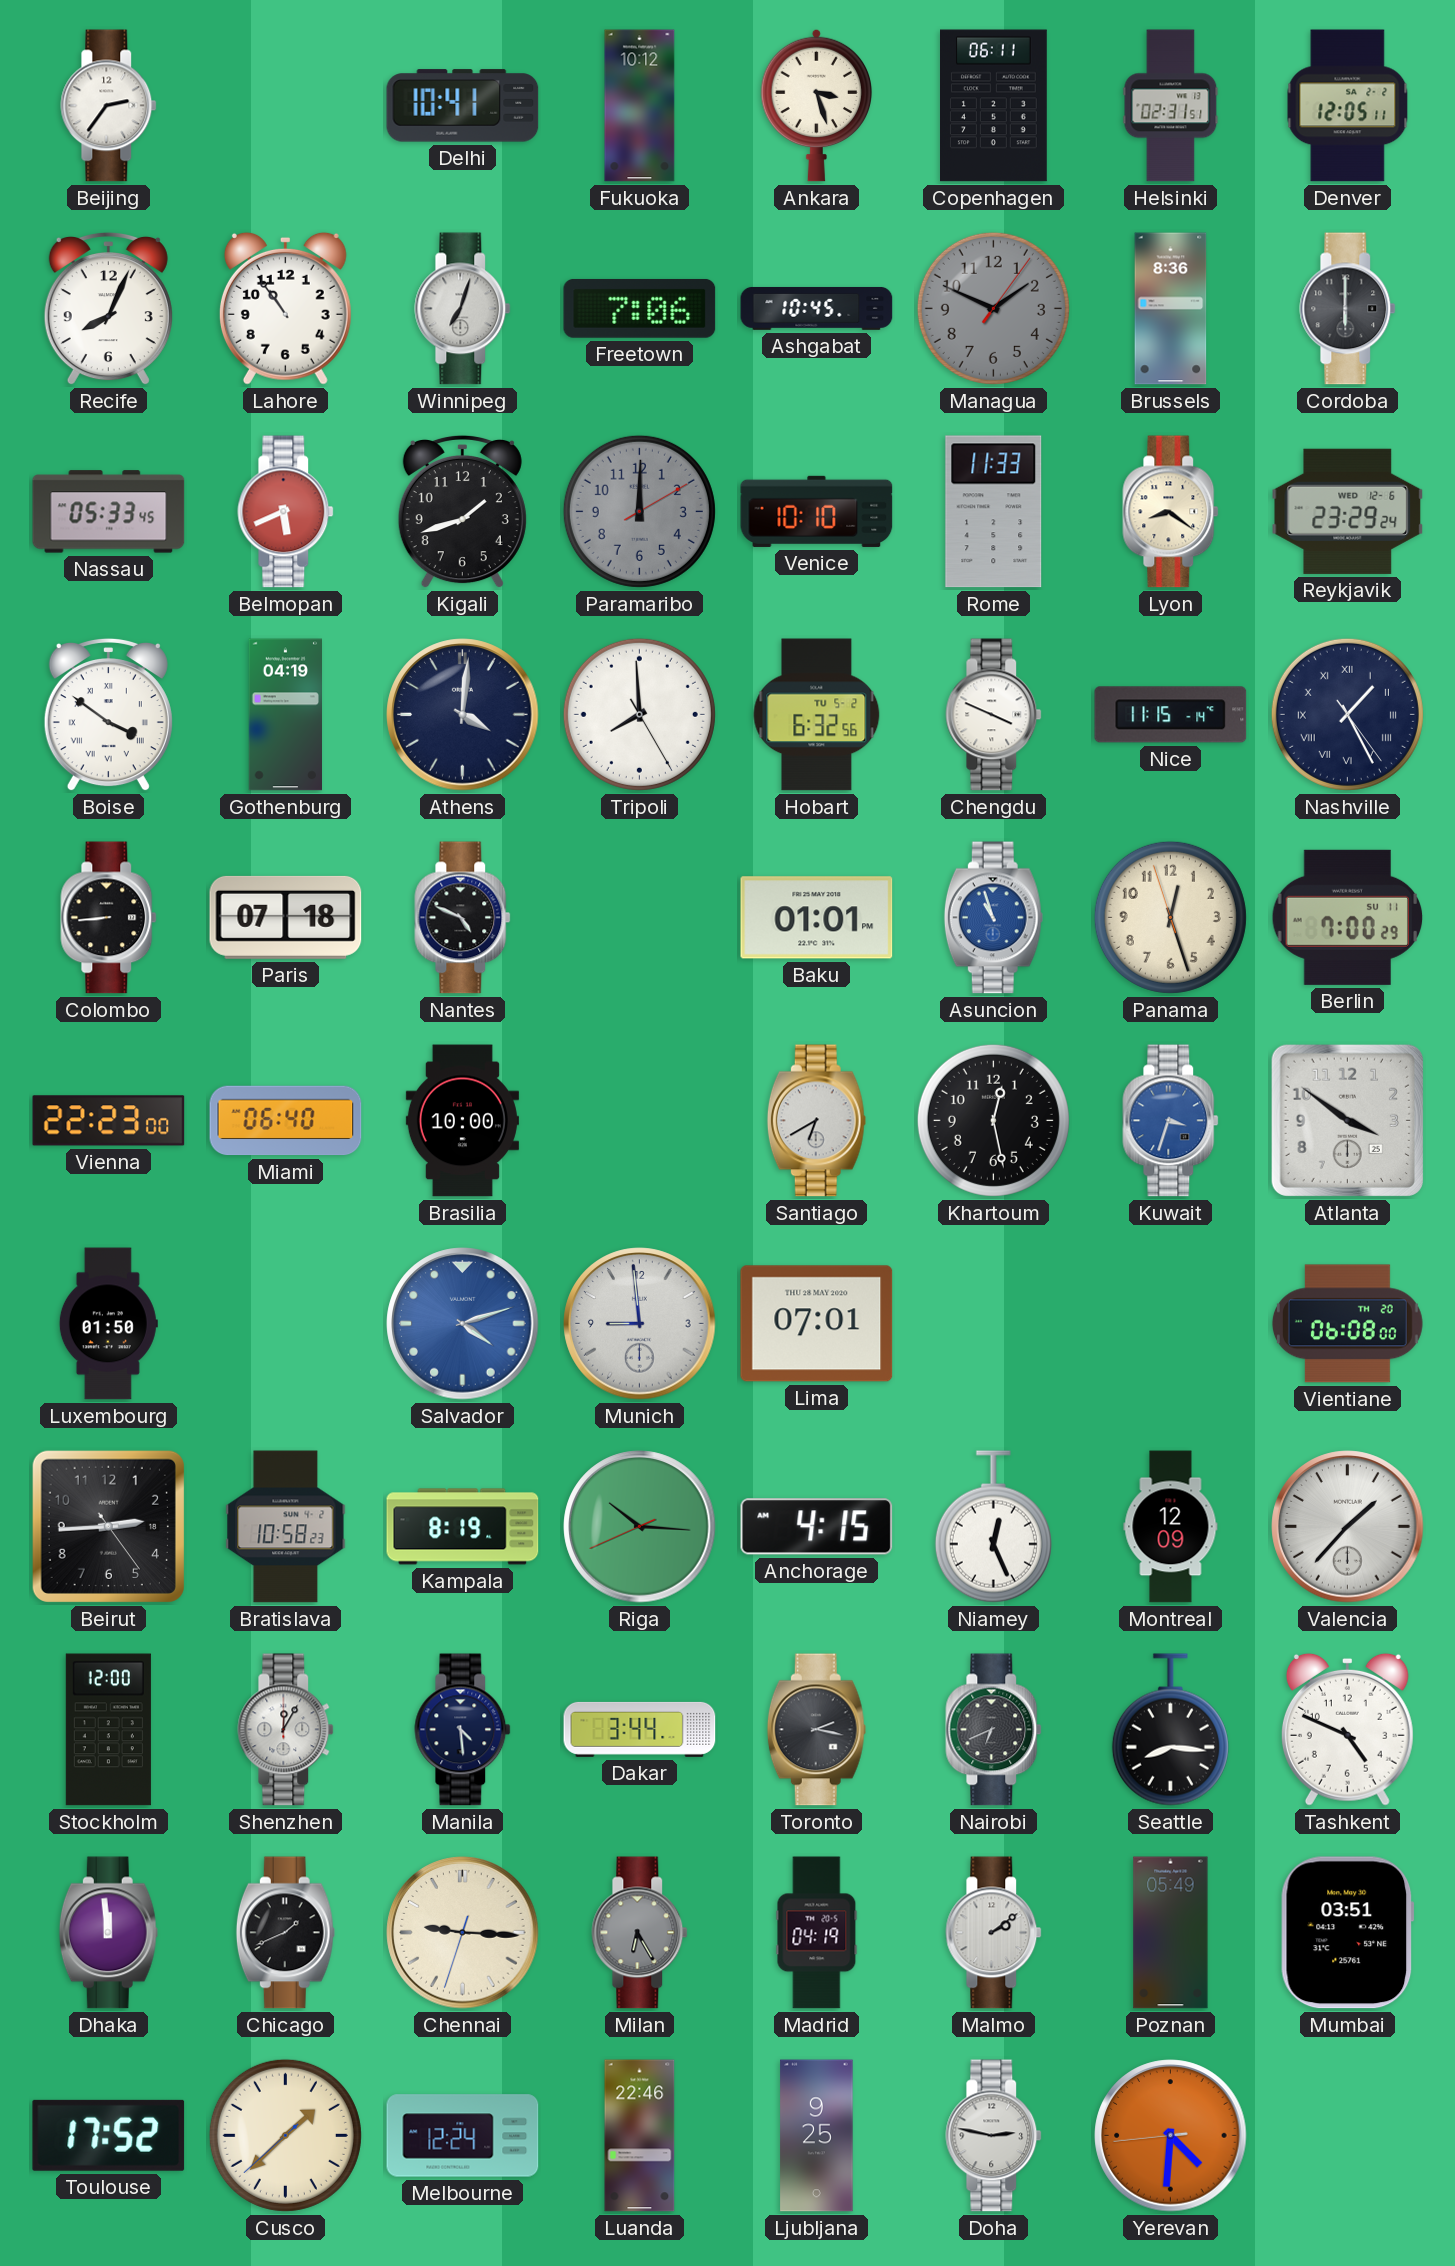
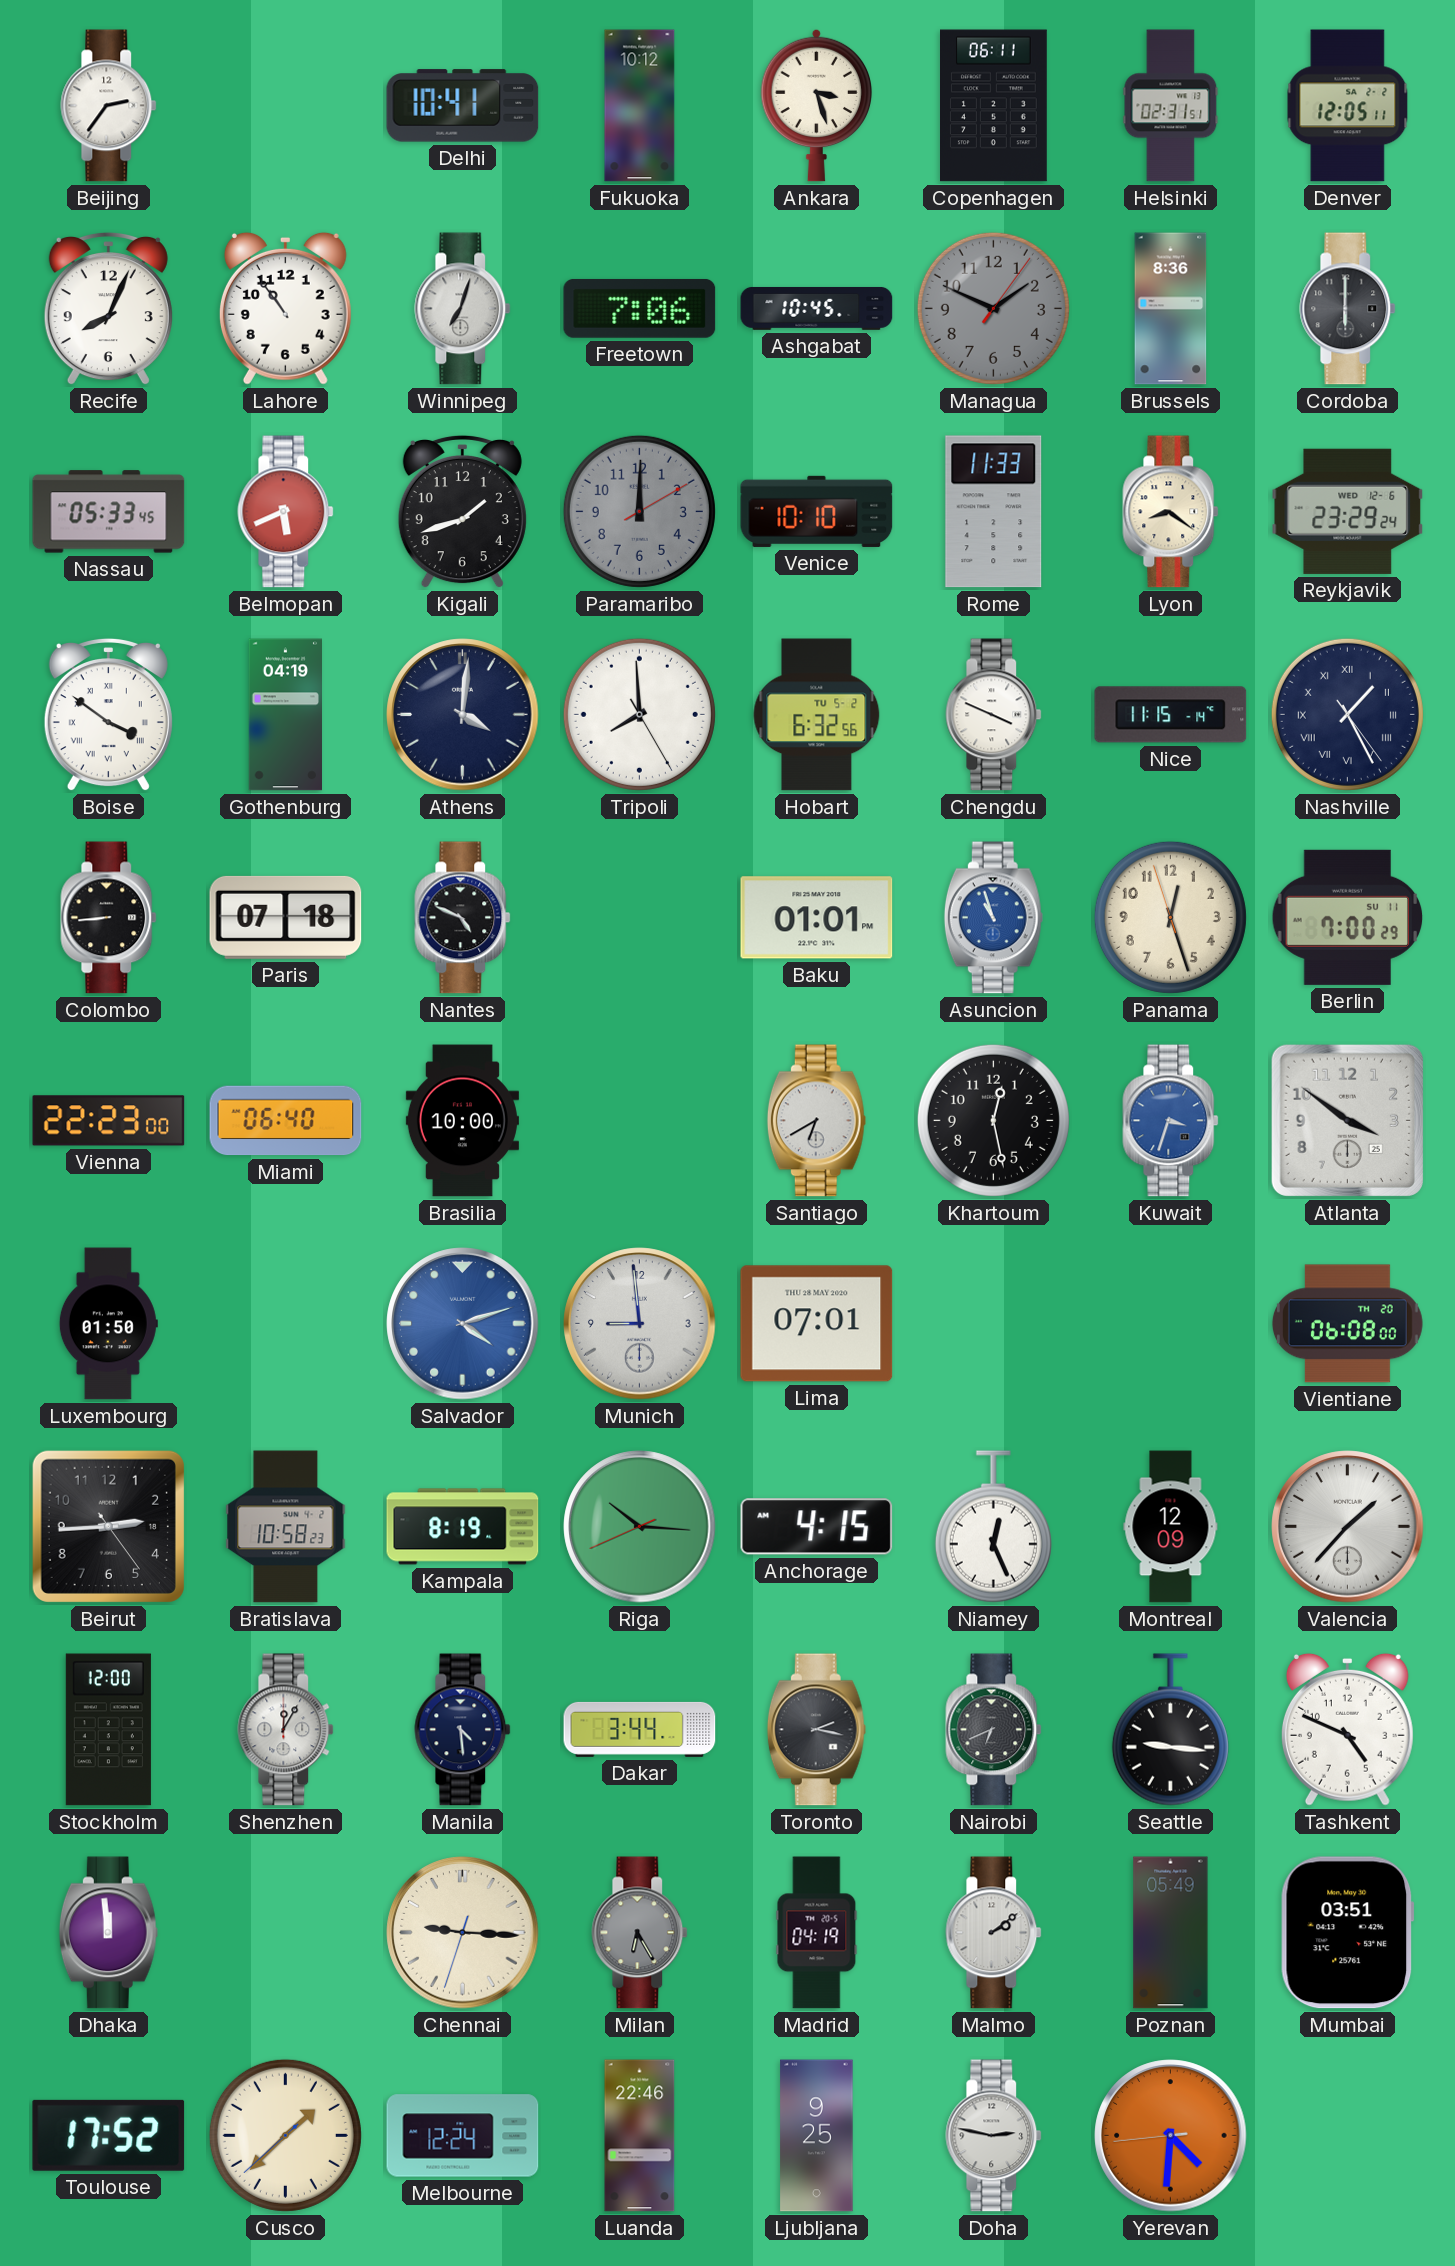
Seattle: 8:16 -> 9:16 (1170, 1730)
Chicago: 1:41 -> none (285, 1933)
